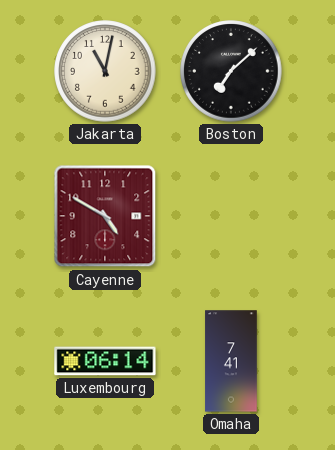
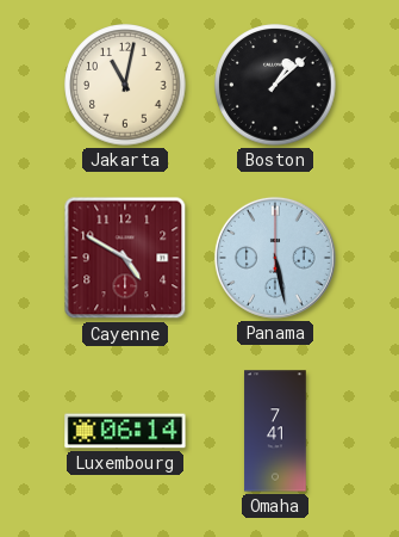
Boston: 7:08 -> 1:08 (275, 85)
Panama: none -> 5:28 (275, 258)
